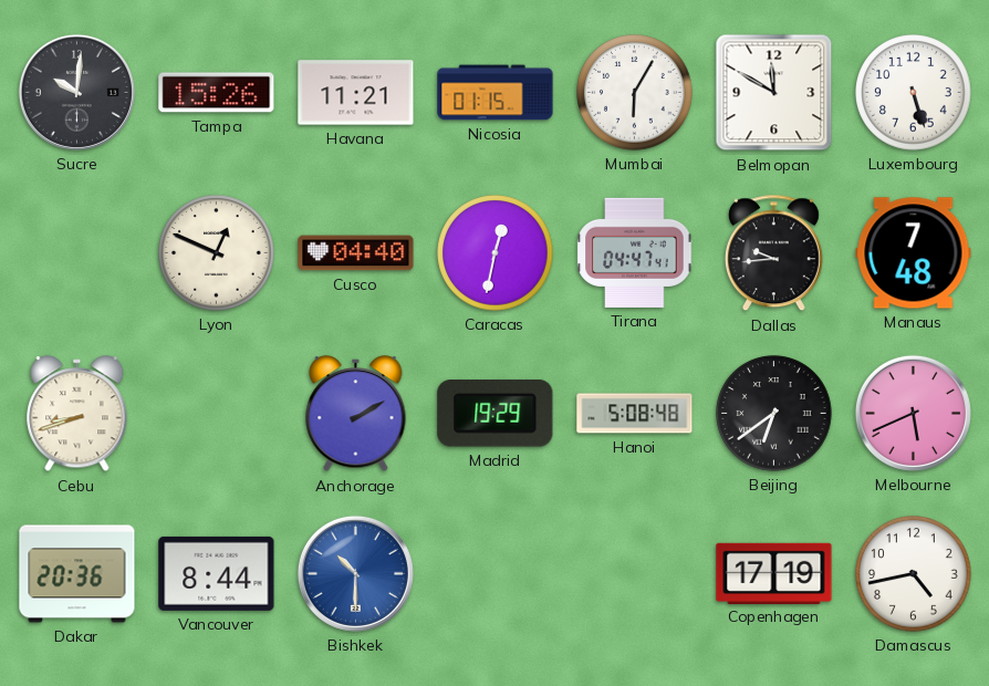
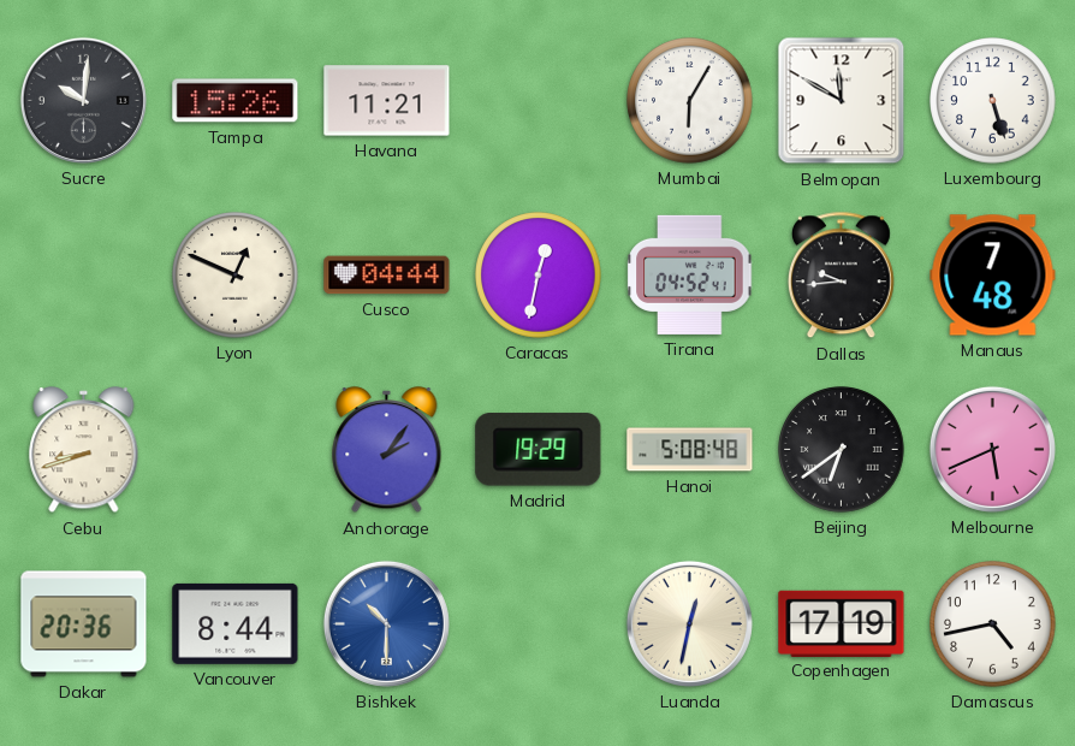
Nicosia: 01:15 -> none (496, 93)
Cusco: 04:40 -> 04:44 (387, 276)
Tirana: 04:47 -> 04:52 (690, 274)
Anchorage: 2:10 -> 2:06 (387, 450)
Luanda: none -> 12:32 (689, 623)
